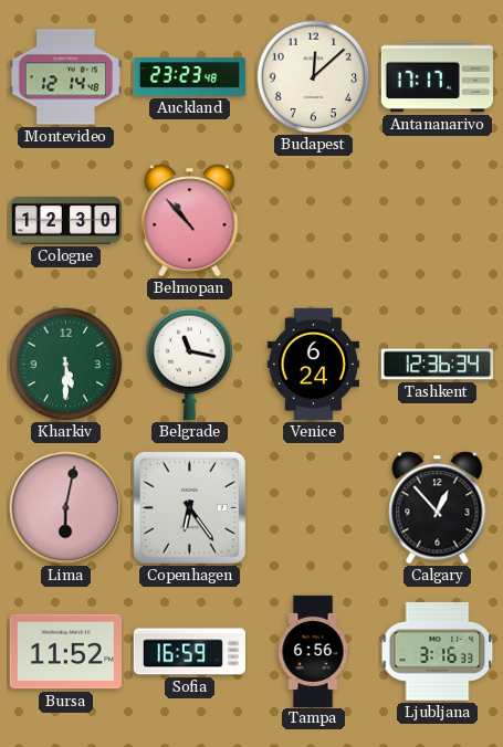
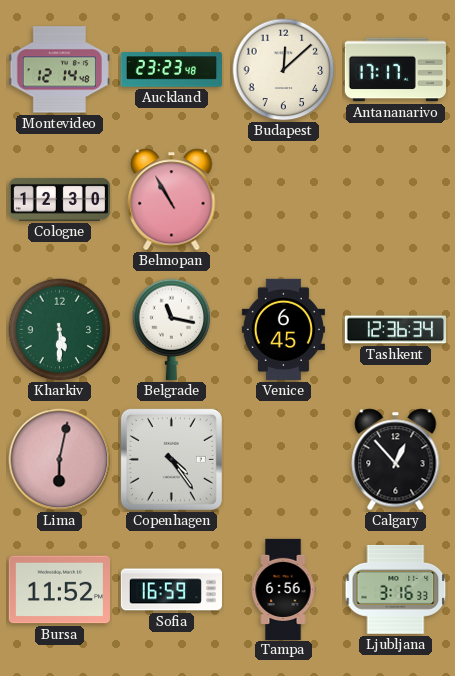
Belmopan: 10:53 -> 10:55 (172, 200)
Venice: 6:24 -> 6:45 (283, 329)
Copenhagen: 6:24 -> 4:24 (171, 459)
